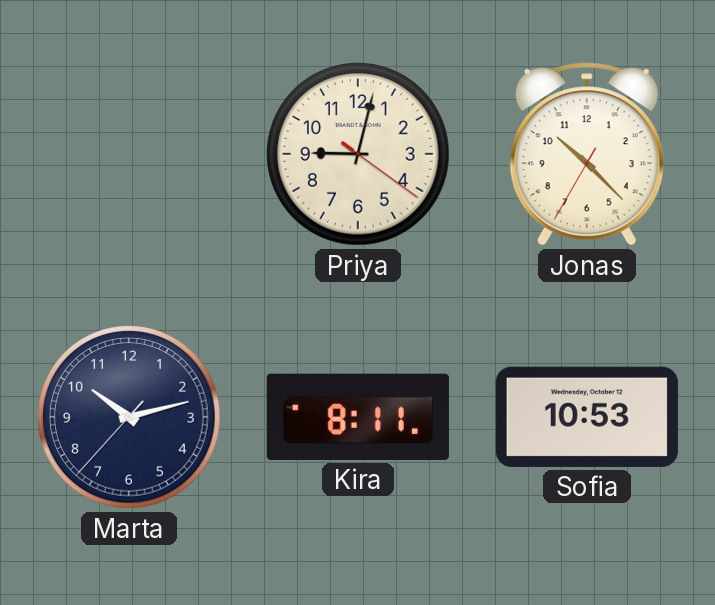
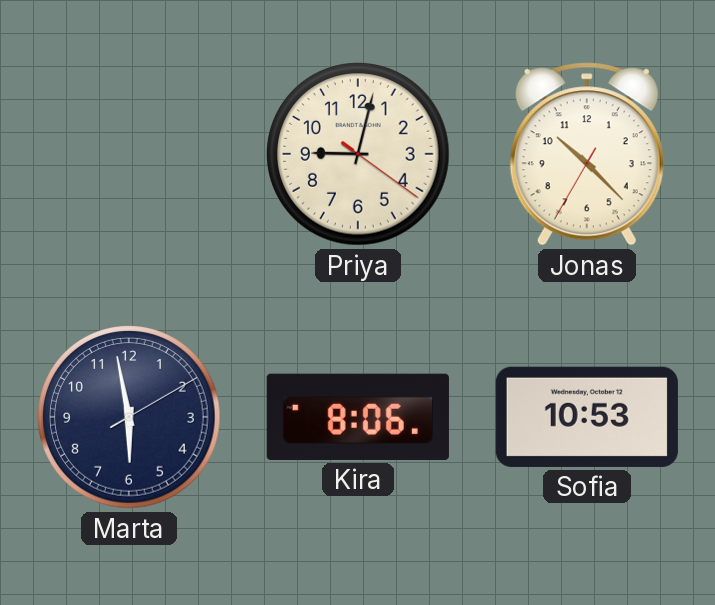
Marta: 10:12 -> 5:58 (130, 418)
Kira: 8:11 -> 8:06 (358, 417)
